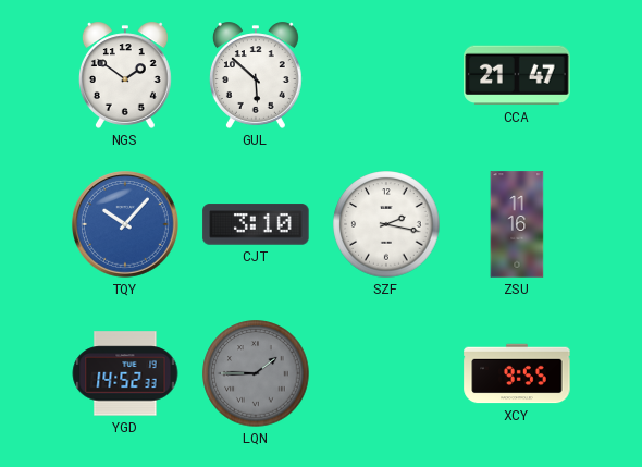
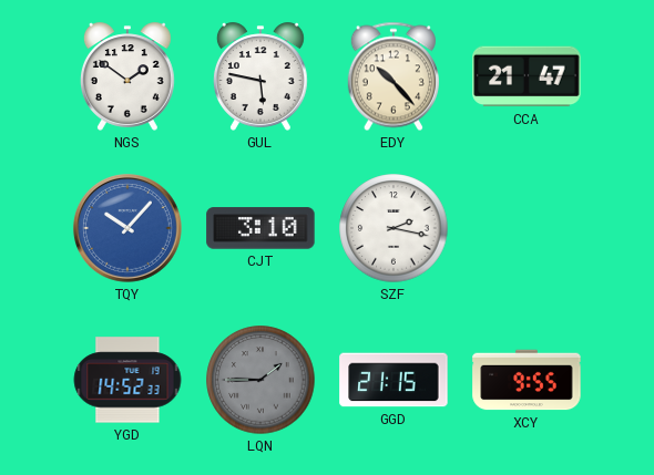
GUL: 5:52 -> 5:47 (260, 76)
EDY: none -> 10:23 (394, 76)
ZSU: 11:16 -> none (517, 224)
GGD: none -> 21:15 (394, 380)
